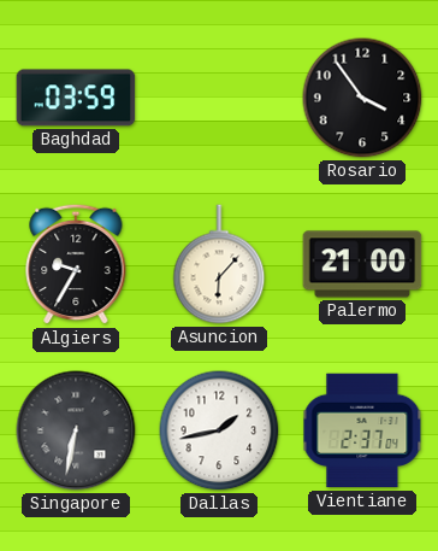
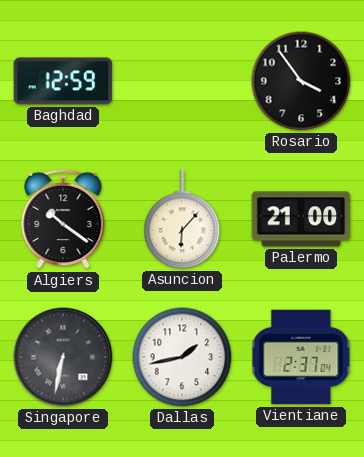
Baghdad: 03:59 -> 12:59 (63, 81)
Algiers: 9:35 -> 10:21 (63, 219)
